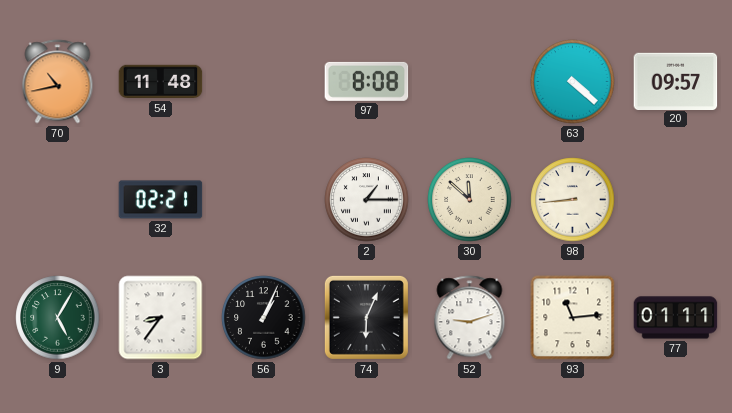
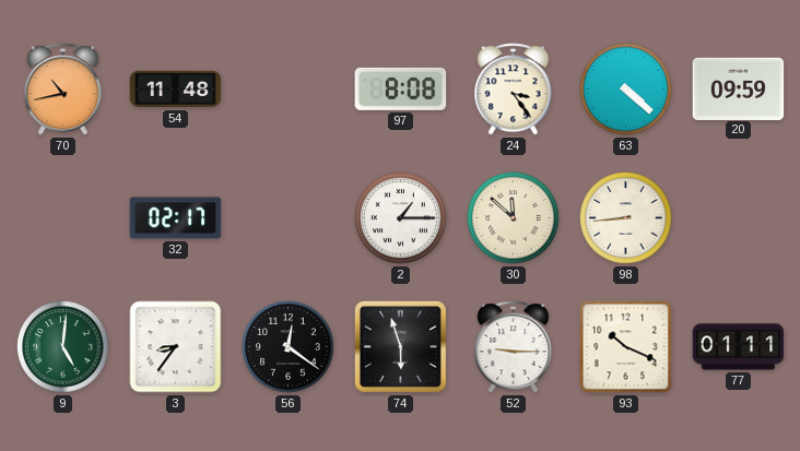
24: none -> 3:24 (514, 90)
20: 09:57 -> 09:59 (739, 88)
32: 02:21 -> 02:17 (176, 218)
9: 5:05 -> 5:01 (63, 347)
56: 1:04 -> 12:21 (289, 347)
74: 6:04 -> 5:57 (400, 346)
52: 9:12 -> 9:15 (514, 347)
93: 11:14 -> 10:19 (626, 347)
